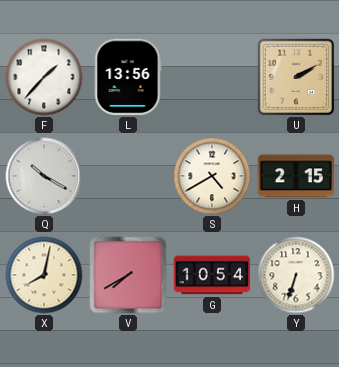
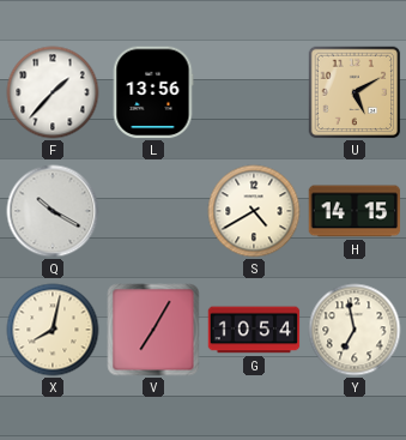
U: 2:10 -> 5:10 (355, 92)
H: 2:15 -> 14:15 (355, 211)
V: 7:40 -> 7:05 (153, 330)
Y: 6:33 -> 6:58 (355, 330)
